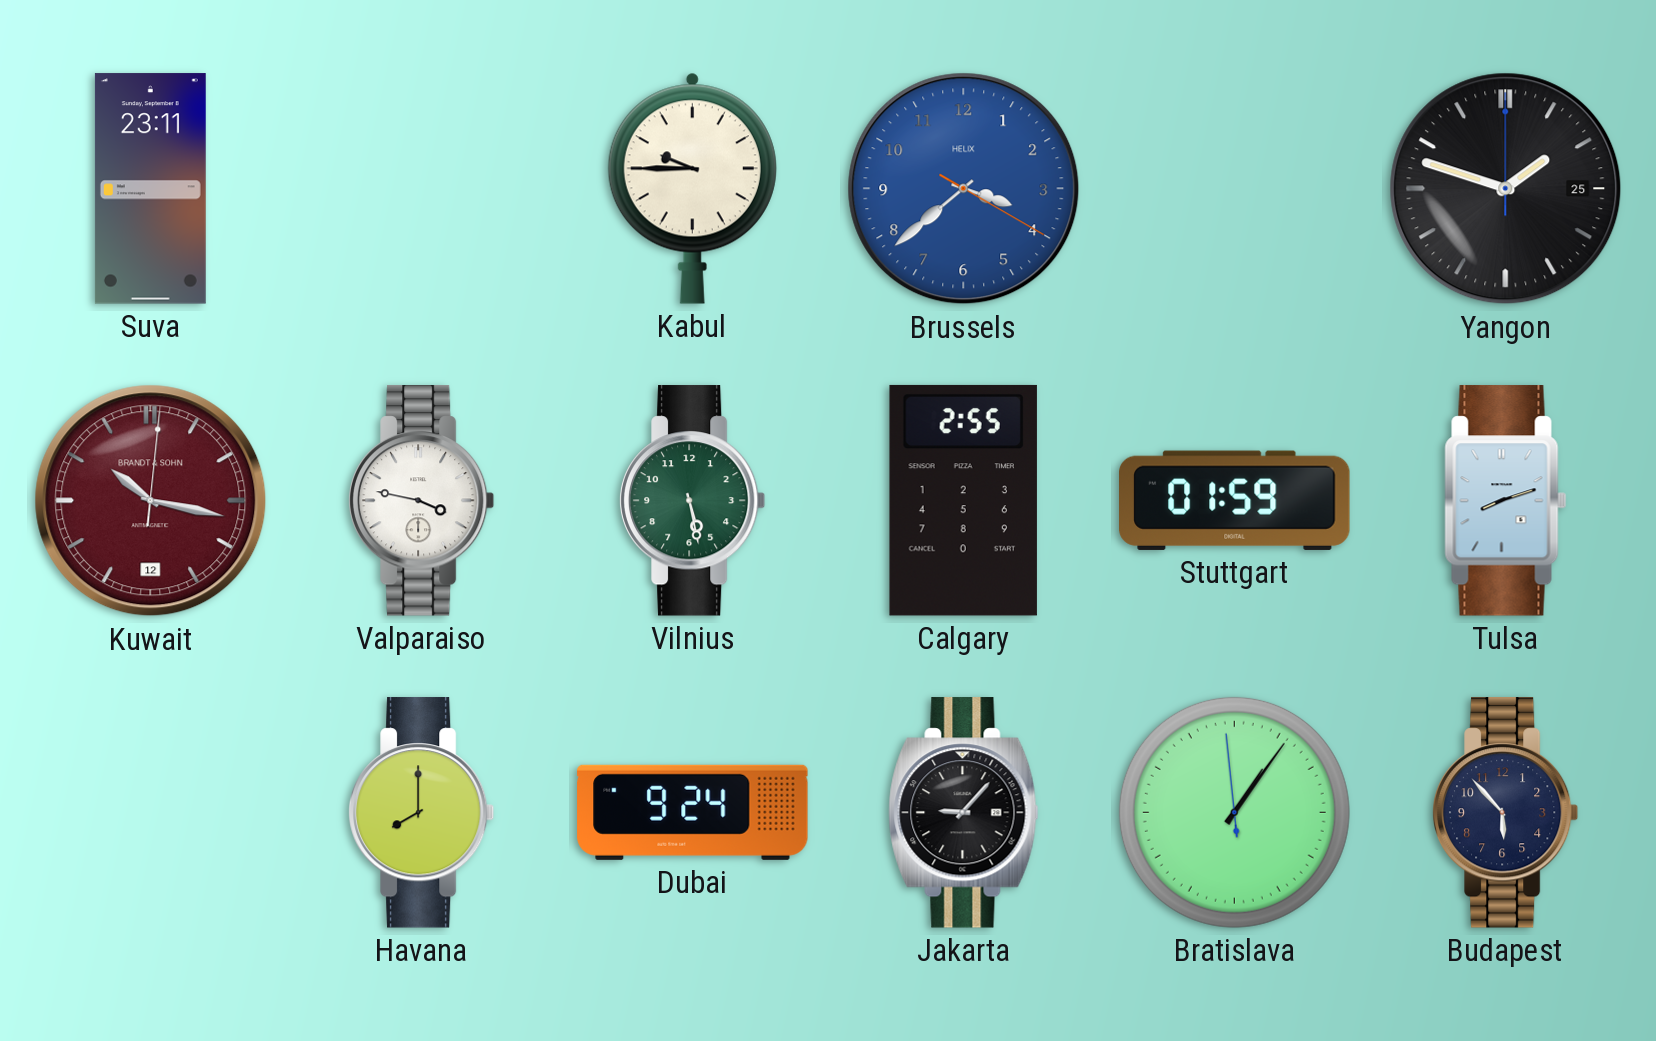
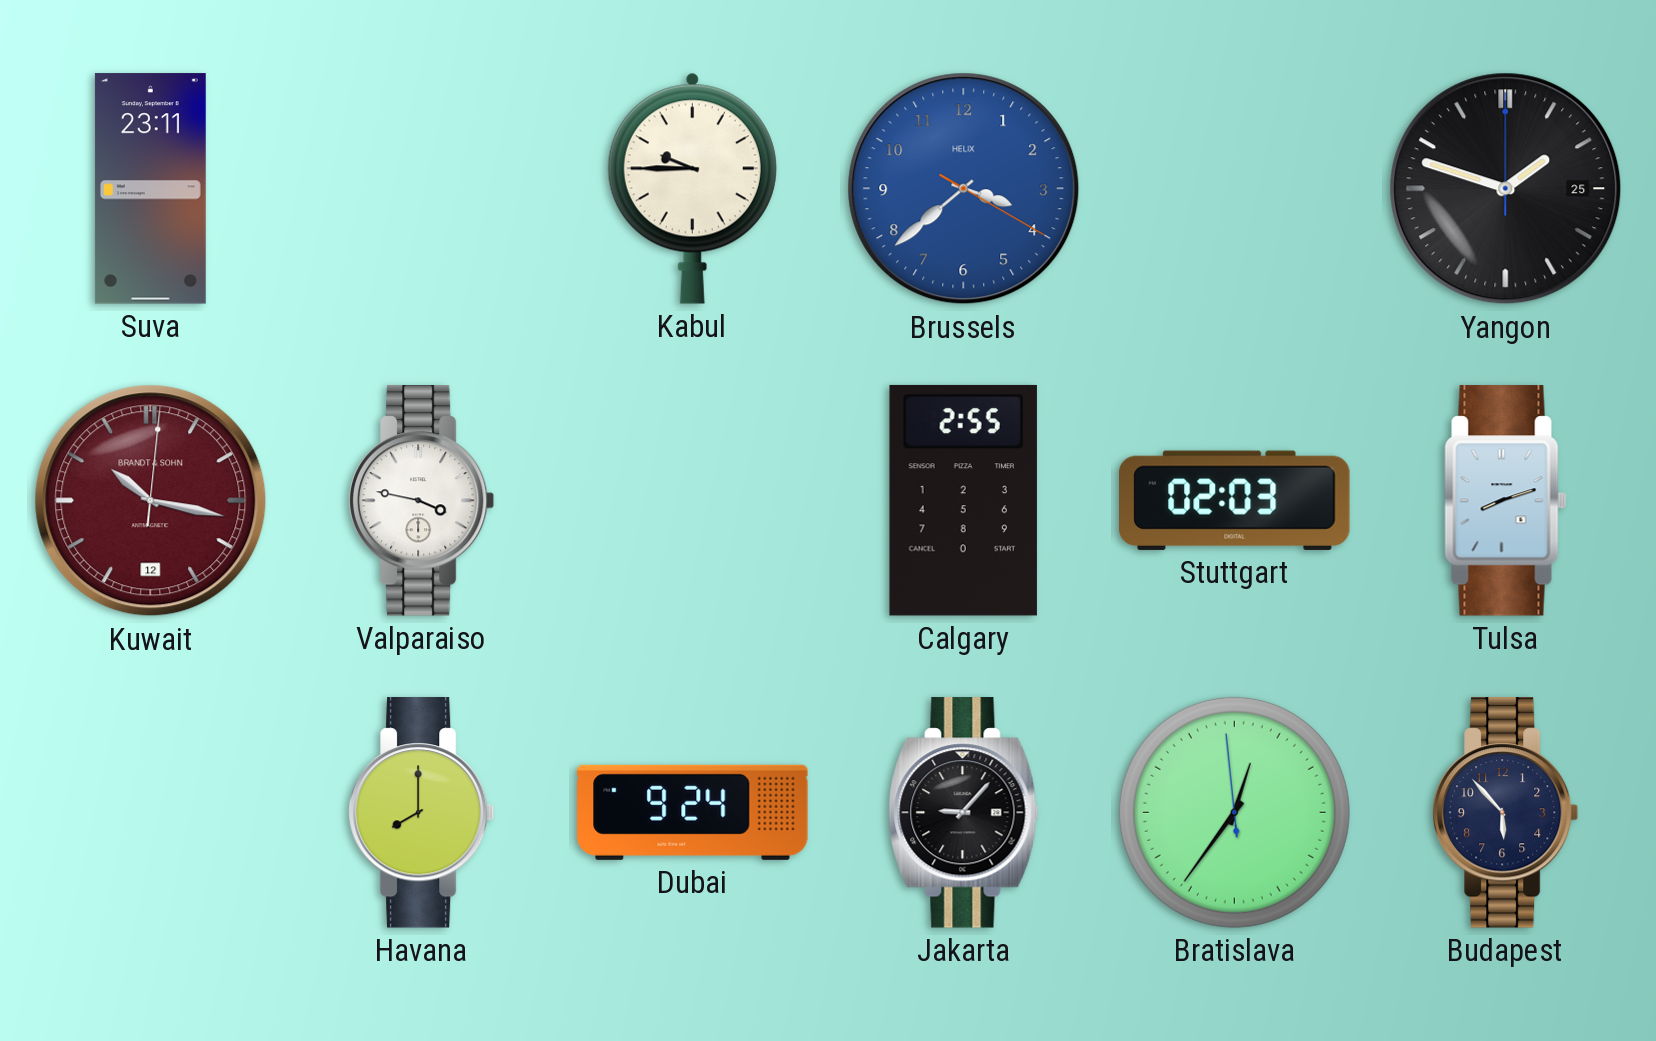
Vilnius: 5:28 -> none (692, 501)
Stuttgart: 01:59 -> 02:03 (1235, 500)
Bratislava: 1:05 -> 12:35 (1234, 812)
